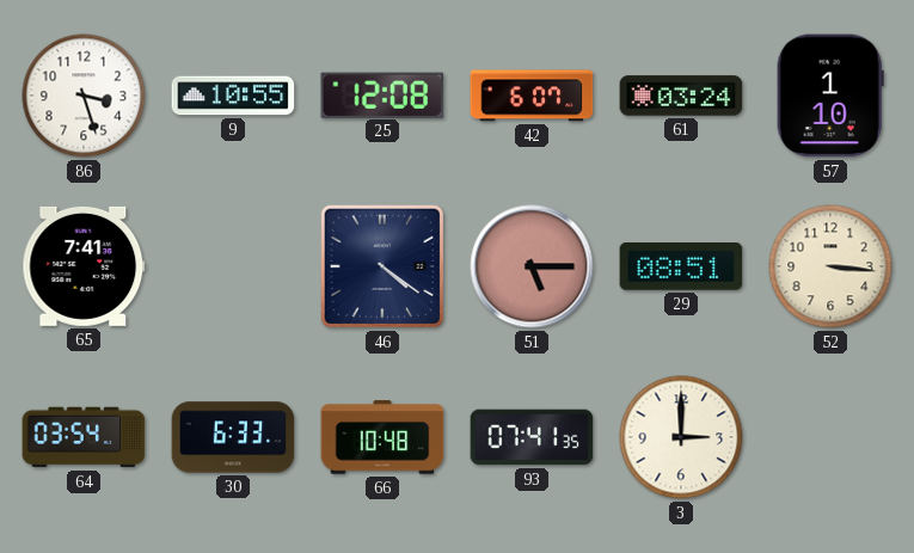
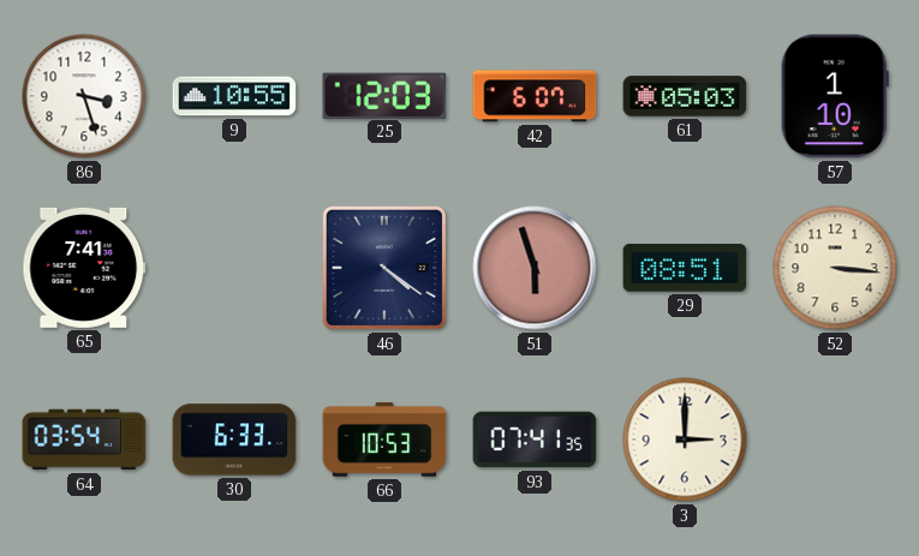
25: 12:08 -> 12:03 (384, 95)
61: 03:24 -> 05:03 (685, 96)
51: 5:15 -> 5:57 (535, 268)
66: 10:48 -> 10:53 (384, 440)
